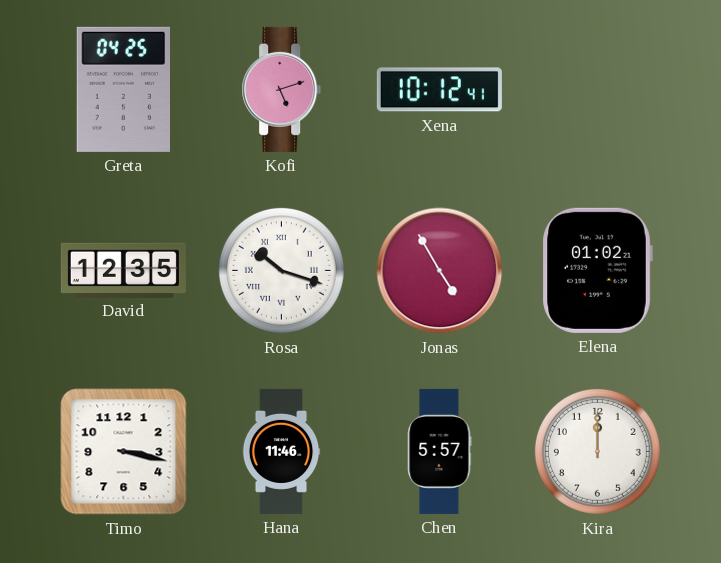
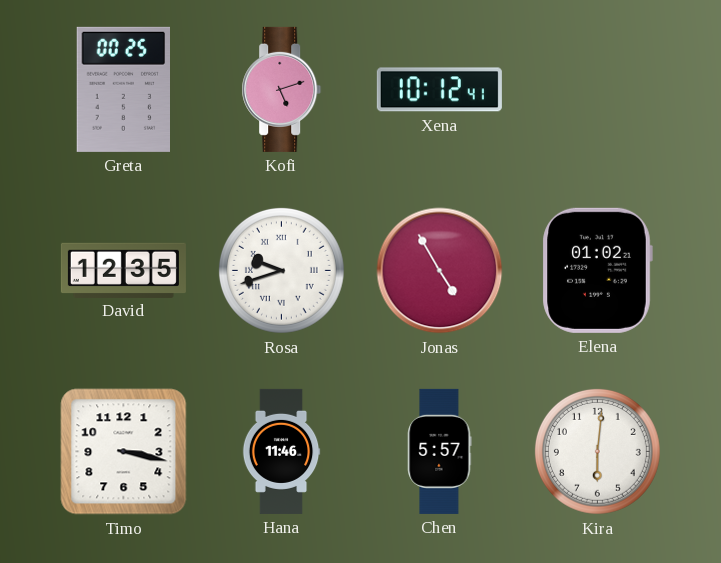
Greta: 04:25 -> 00:25 (123, 89)
Rosa: 10:18 -> 9:42 (281, 270)
Kira: 12:00 -> 6:01 (597, 451)
